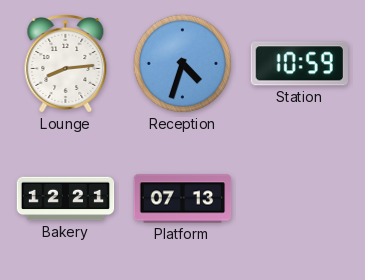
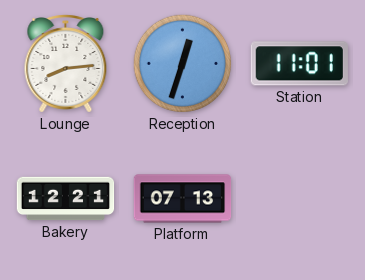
Reception: 4:33 -> 12:33 (183, 64)
Station: 10:59 -> 11:01 (299, 64)
